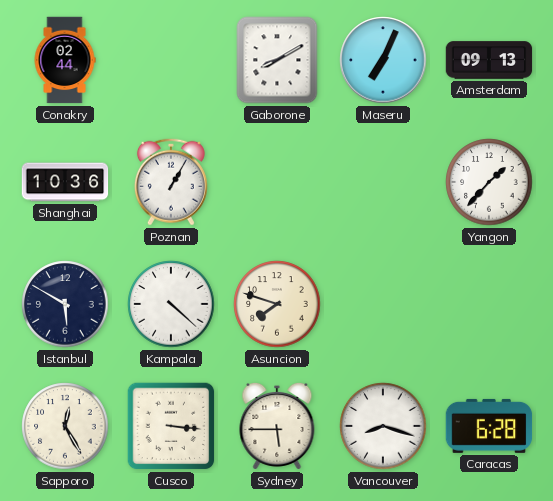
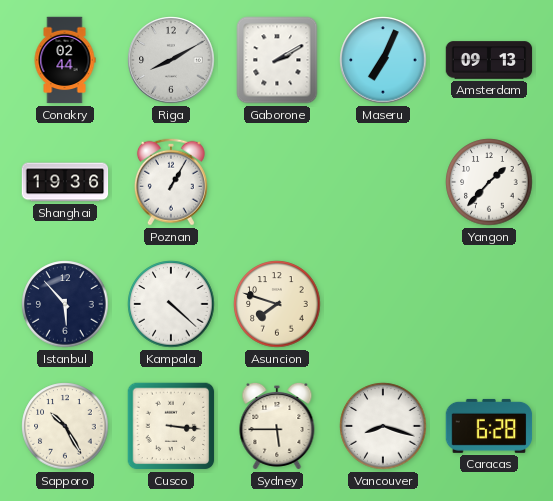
Riga: none -> 8:10 (171, 60)
Gaborone: 8:10 -> 2:10 (277, 60)
Shanghai: 10:36 -> 19:36 (65, 182)
Istanbul: 5:50 -> 5:53 (65, 304)
Sapporo: 12:25 -> 10:25 (65, 426)
